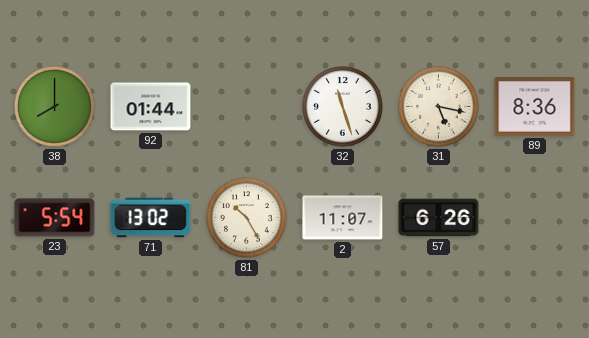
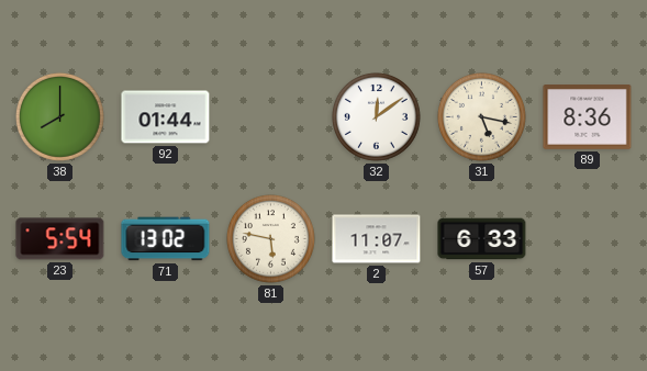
32: 11:27 -> 12:09 (376, 116)
81: 10:25 -> 5:47 (270, 238)
57: 6:26 -> 6:33 (482, 239)
